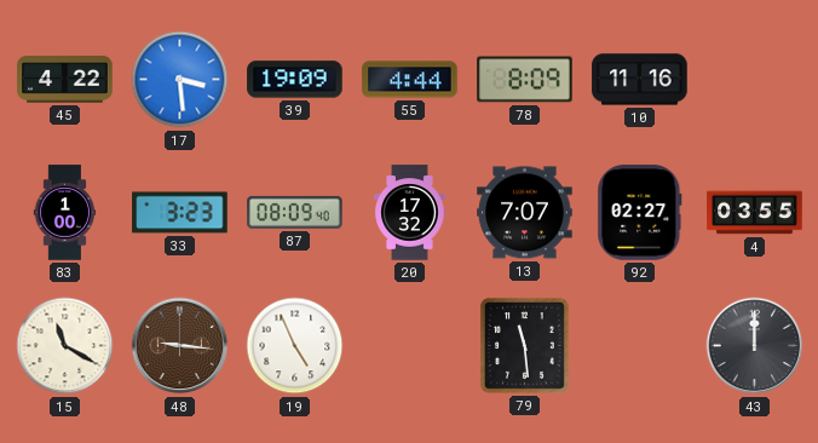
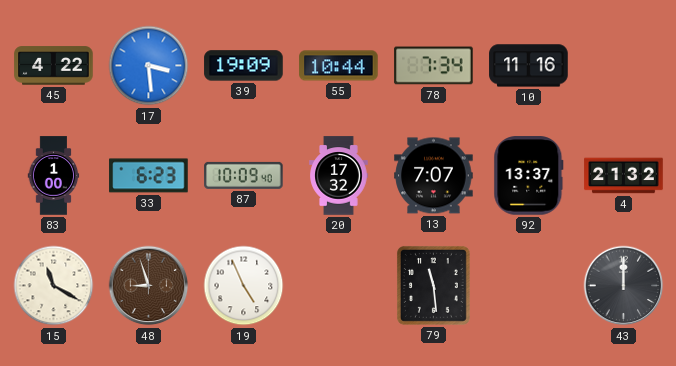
55: 4:44 -> 10:44 (339, 66)
78: 8:09 -> 7:34 (434, 66)
33: 3:23 -> 6:23 (149, 176)
87: 08:09 -> 10:09 (244, 175)
92: 02:27 -> 13:37 (529, 176)
4: 03:55 -> 21:32 (624, 176)
48: 9:16 -> 8:57 (149, 286)
